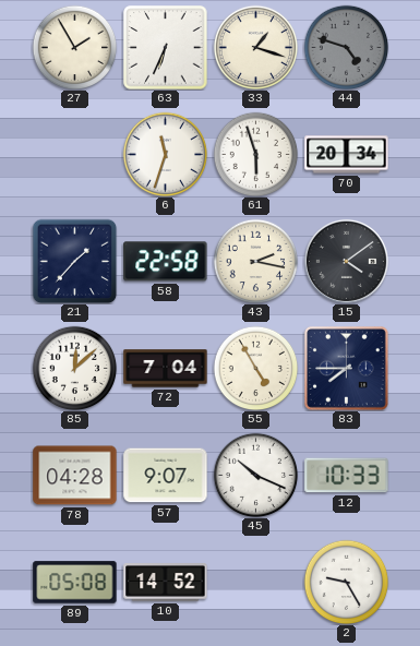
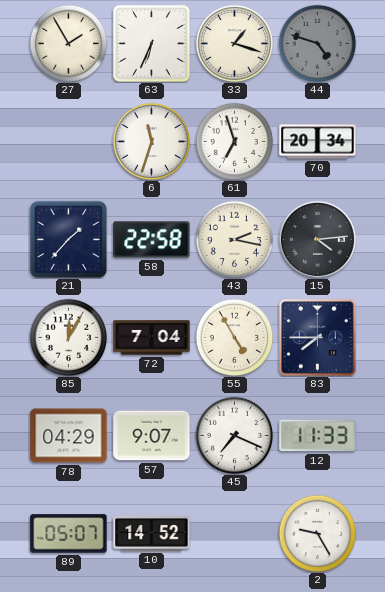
61: 5:57 -> 6:57 (234, 141)
15: 4:09 -> 4:14 (317, 239)
85: 12:08 -> 12:05 (68, 337)
78: 04:28 -> 04:29 (69, 436)
45: 10:19 -> 7:19 (234, 435)
12: 10:33 -> 11:33 (318, 436)
89: 05:08 -> 05:07 (69, 534)
